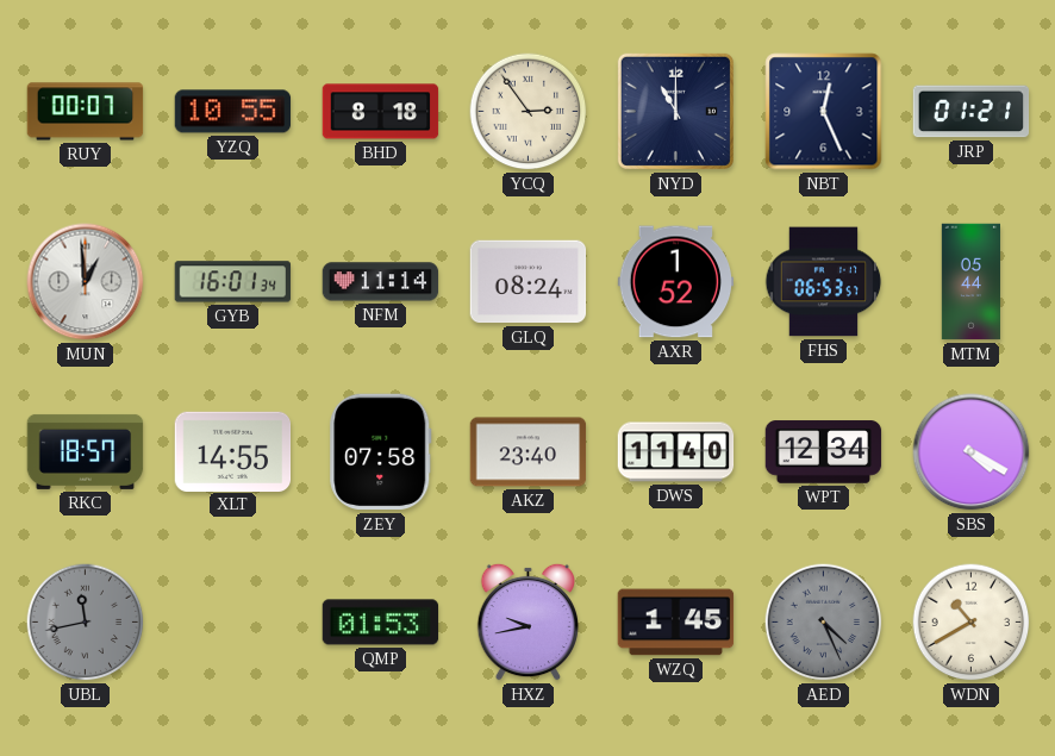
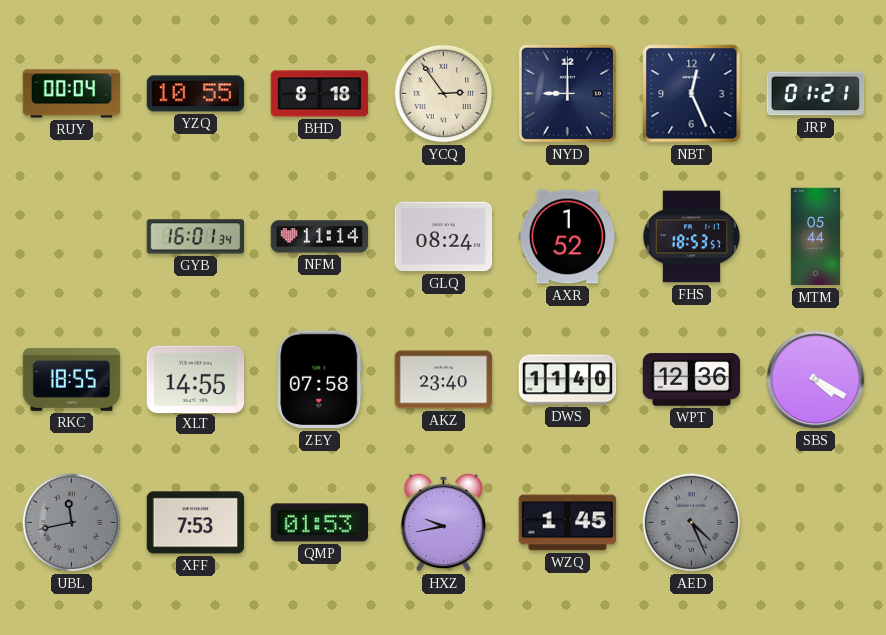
RUY: 00:07 -> 00:04 (72, 94)
NYD: 11:00 -> 9:00 (567, 93)
MUN: 12:59 -> none (86, 282)
FHS: 06:53 -> 18:53 (692, 237)
RKC: 18:57 -> 18:55 (72, 379)
WPT: 12:34 -> 12:36 (692, 380)
XFF: none -> 7:53 (196, 523)
WDN: 10:40 -> none (972, 623)
